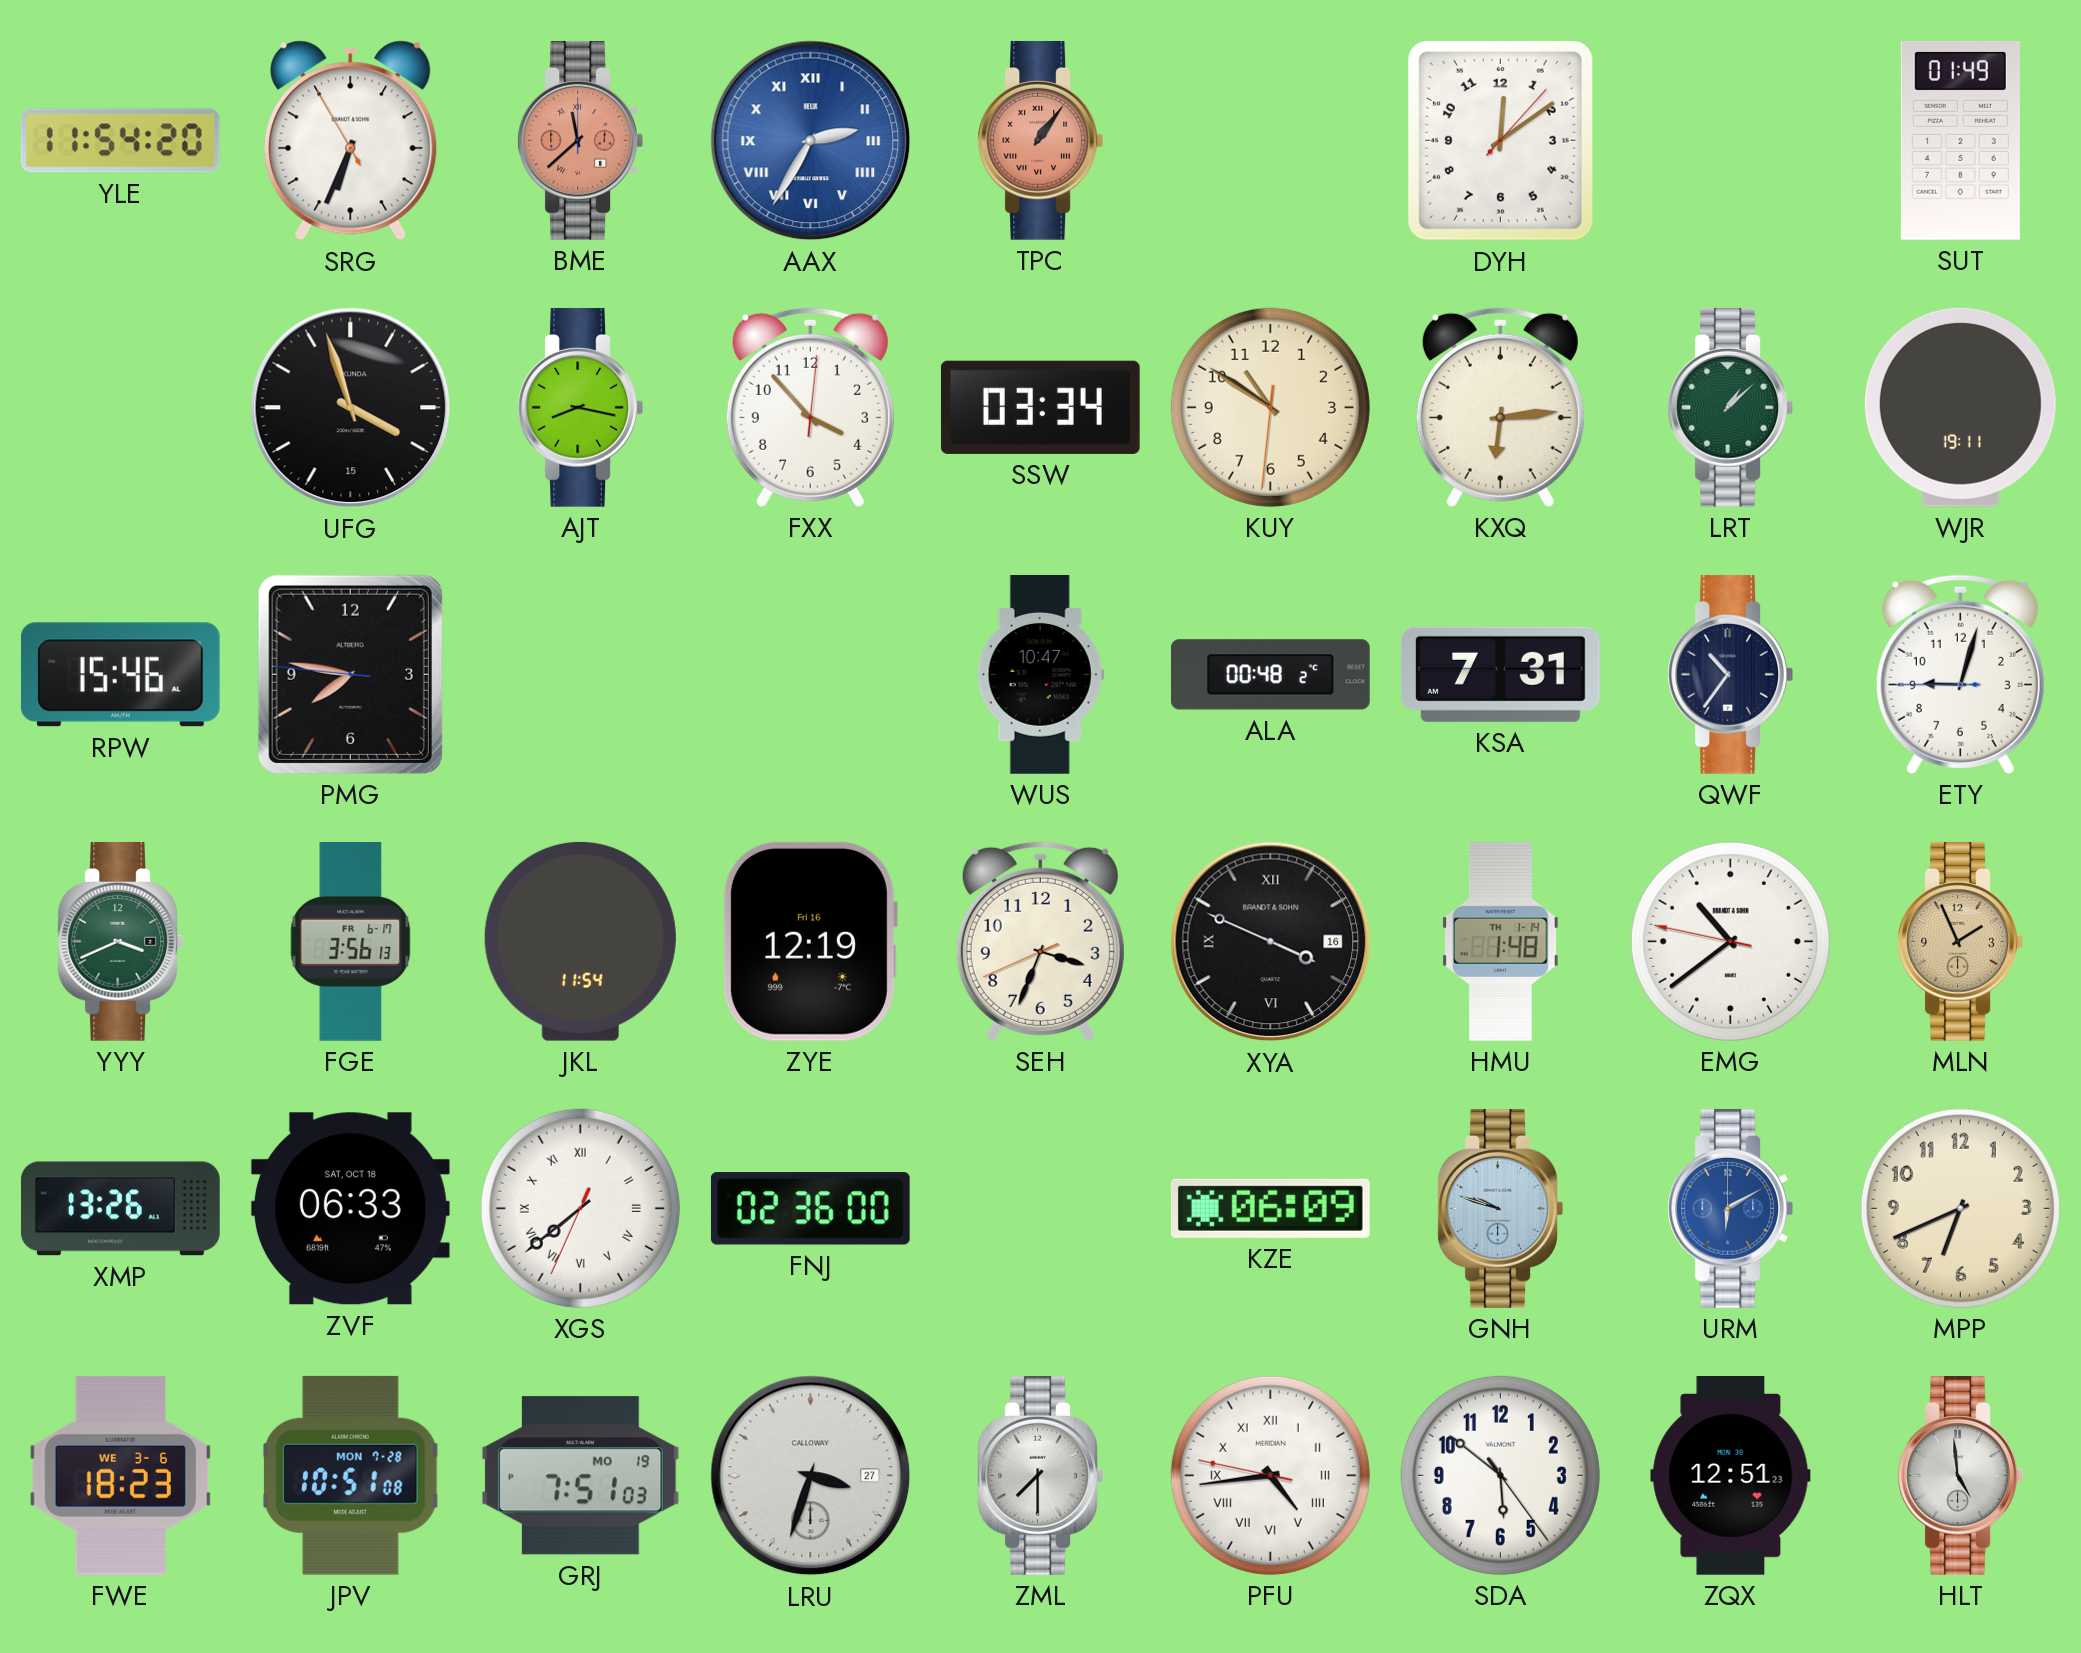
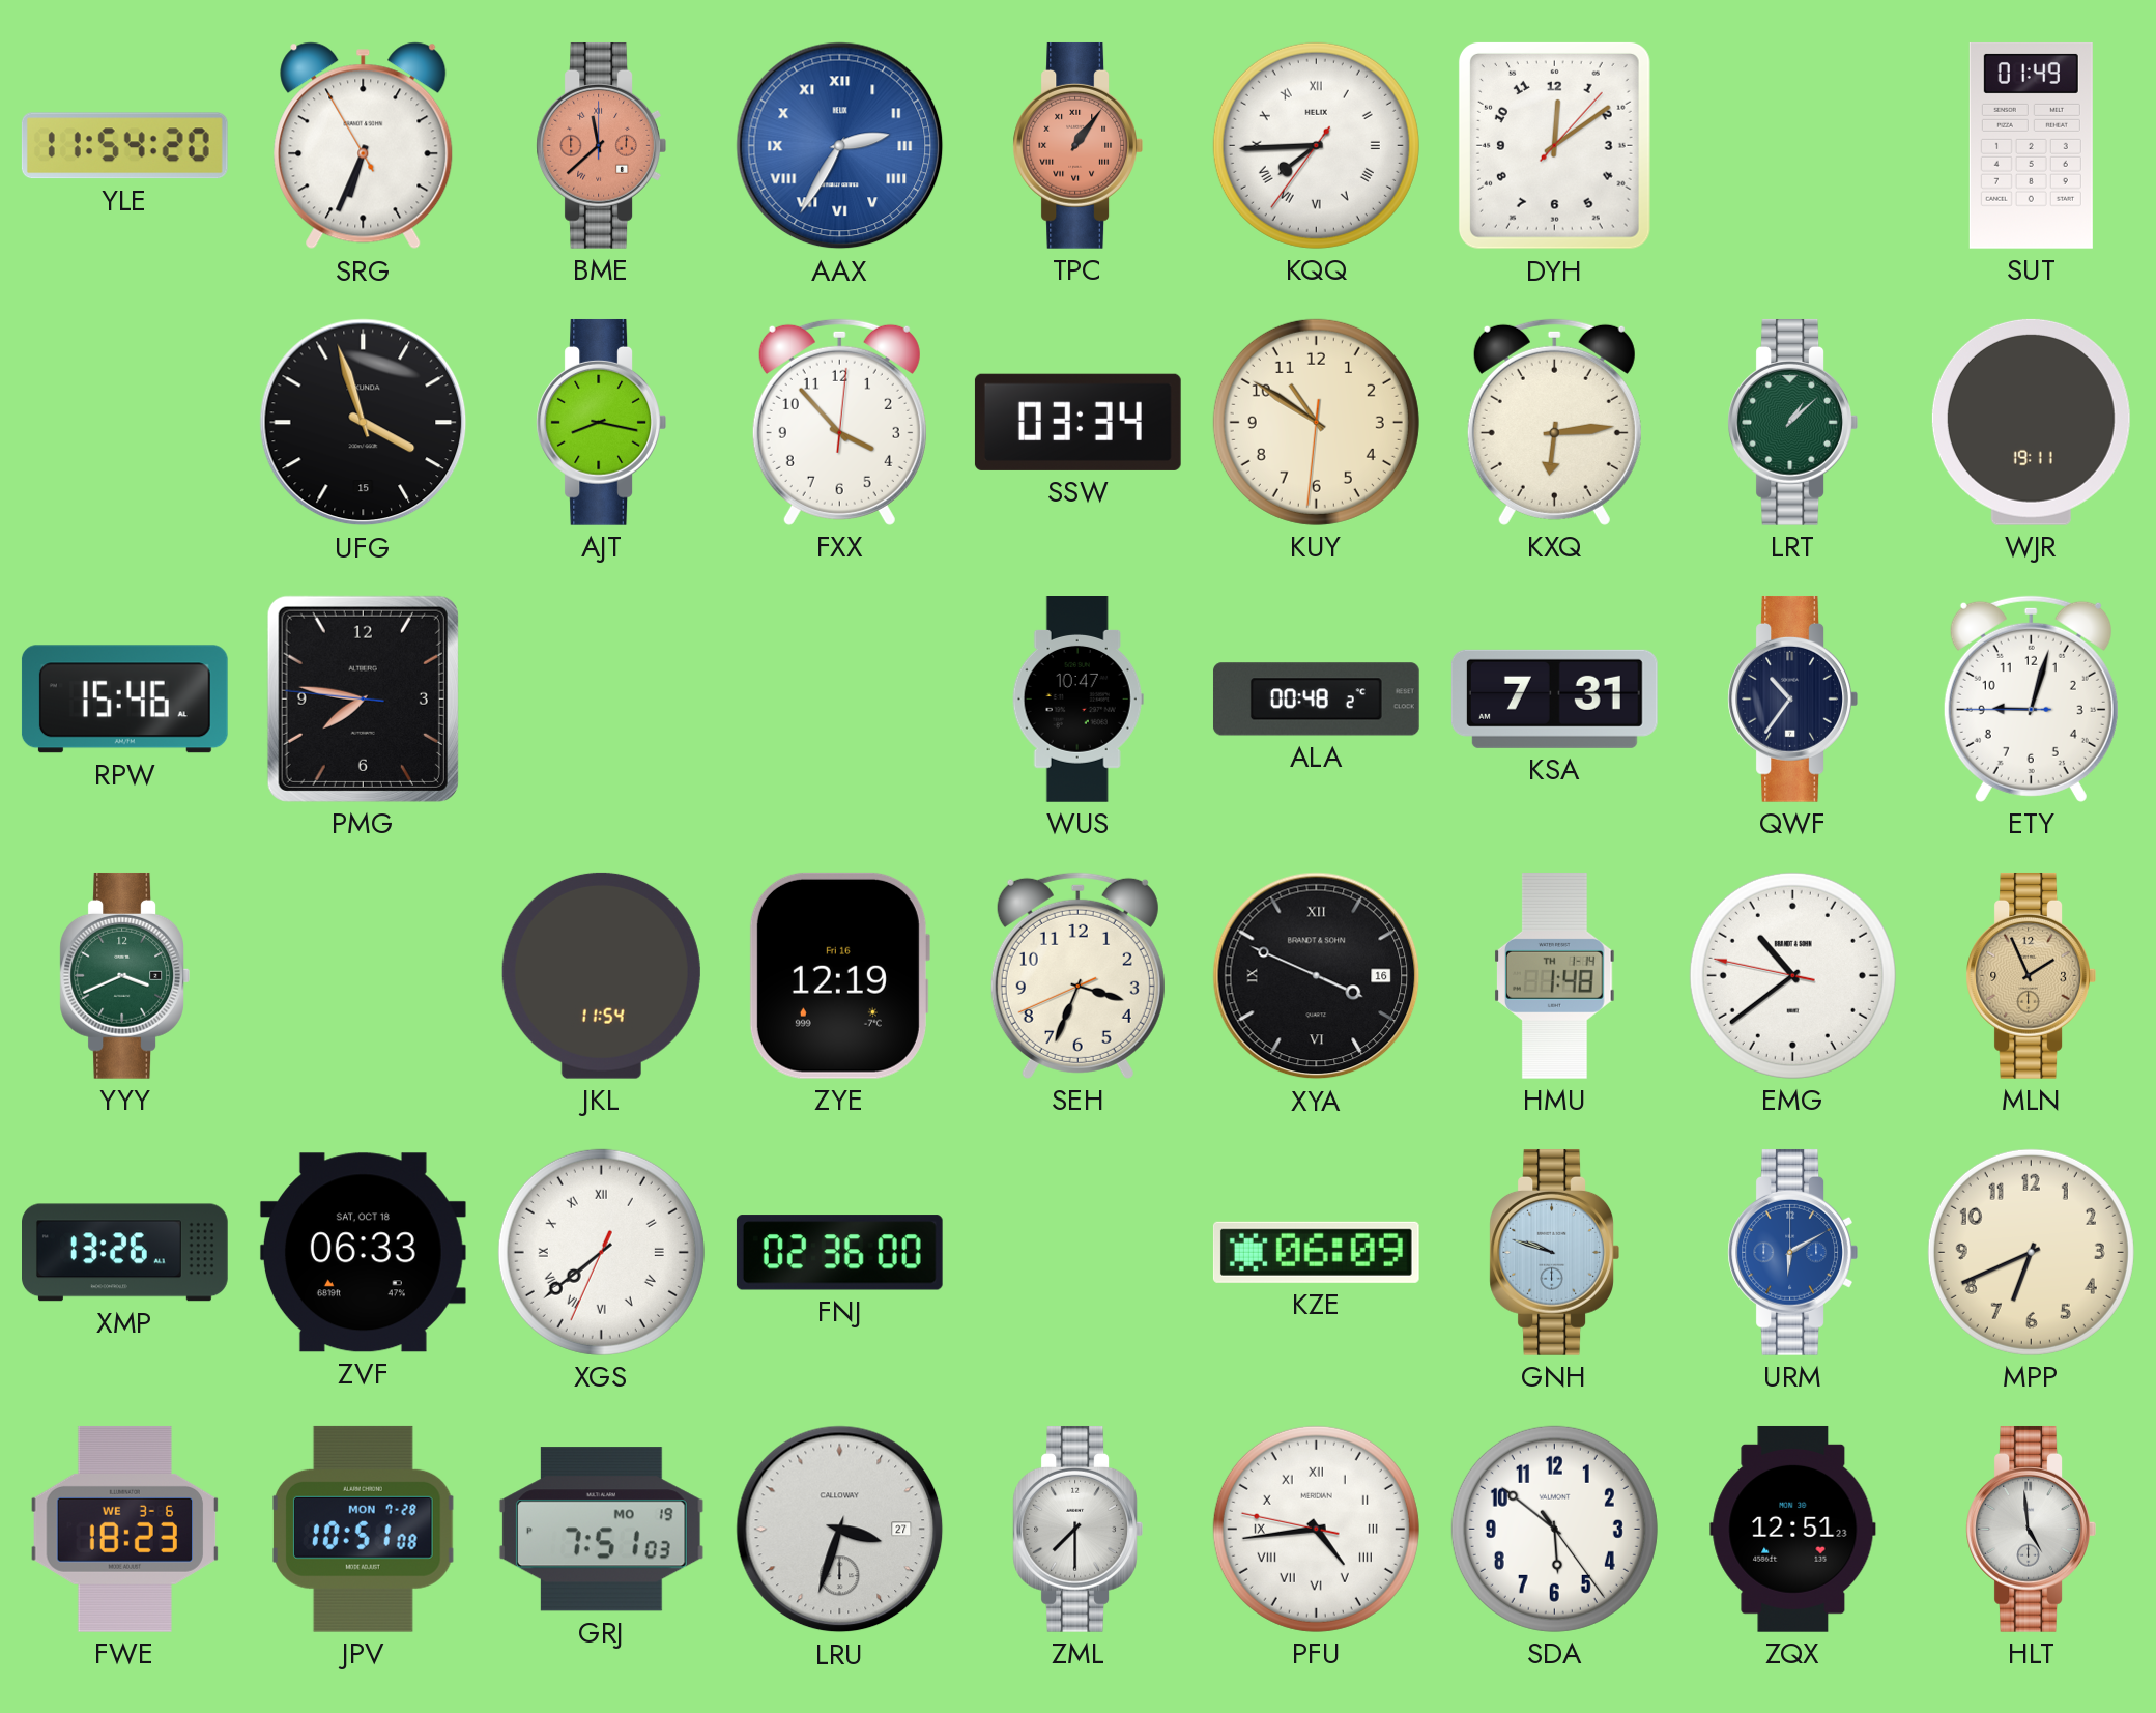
KQQ: none -> 7:44 (1316, 145)
FGE: 3:56 -> none (351, 942)
